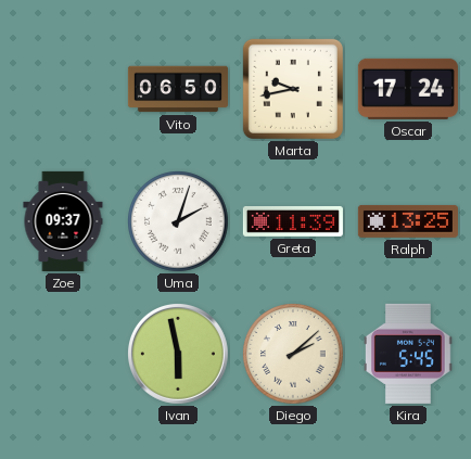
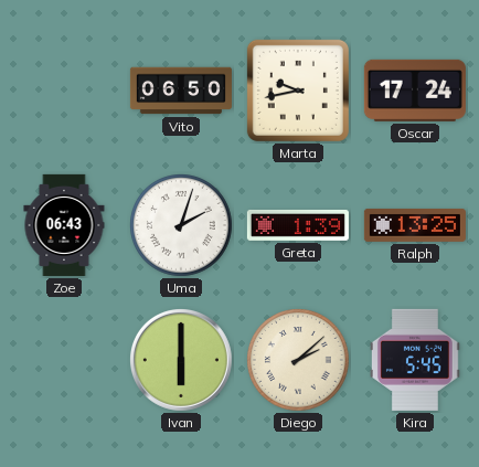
Zoe: 09:37 -> 06:43 (64, 225)
Greta: 11:39 -> 1:39 (298, 225)
Ivan: 5:58 -> 6:00 (181, 360)
